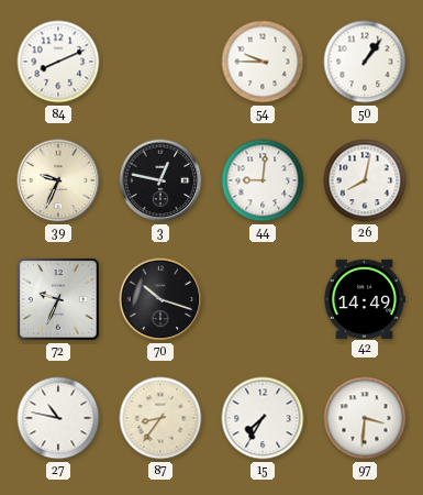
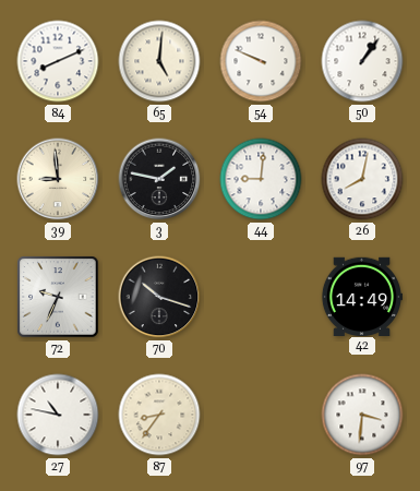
65: none -> 5:01 (159, 61)
54: 9:45 -> 9:49 (261, 61)
39: 9:34 -> 8:59 (58, 179)
3: 12:47 -> 1:47 (159, 179)
15: 7:35 -> none (263, 418)
